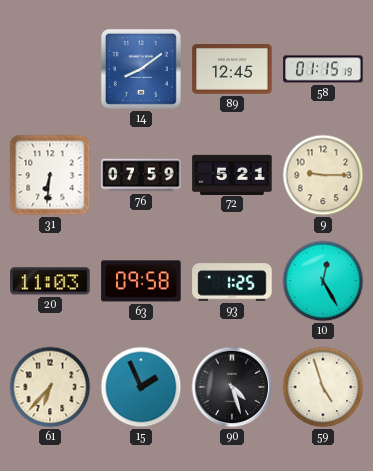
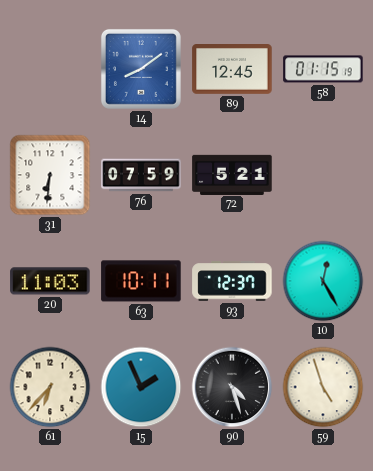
9: 9:15 -> none (323, 175)
63: 09:58 -> 10:11 (141, 281)
93: 1:25 -> 12:37 (232, 281)
